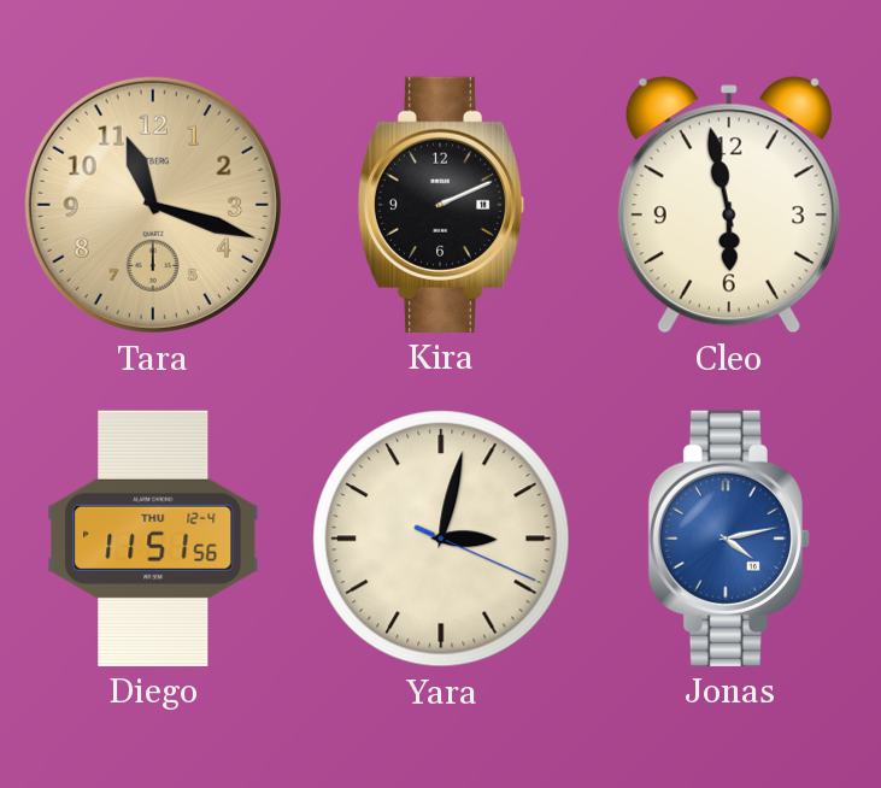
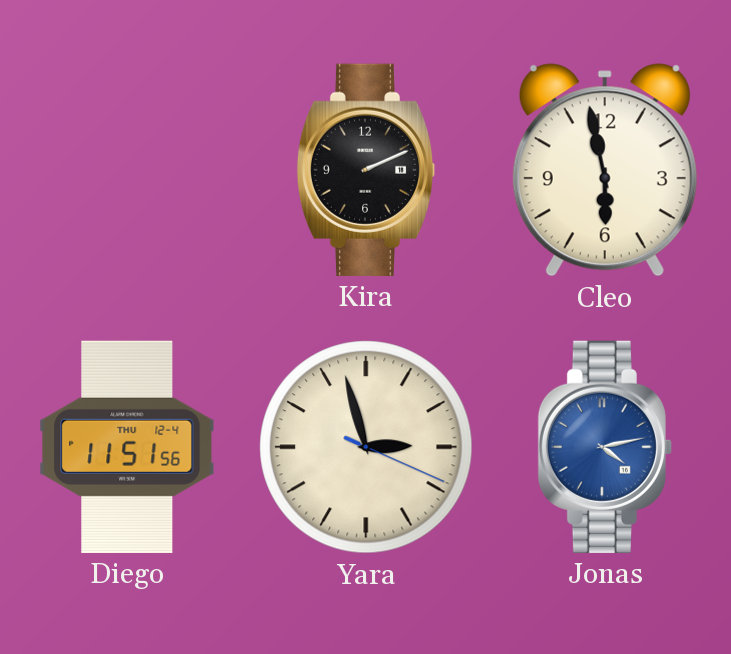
Tara: 11:18 -> none (153, 205)
Yara: 3:02 -> 2:57 (366, 447)
